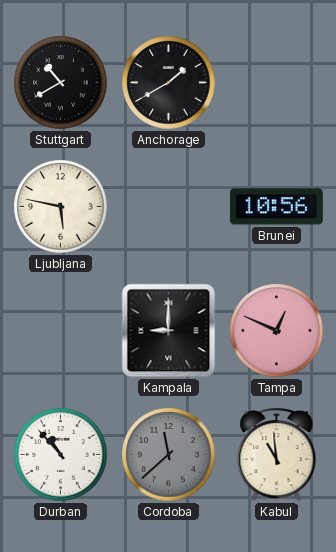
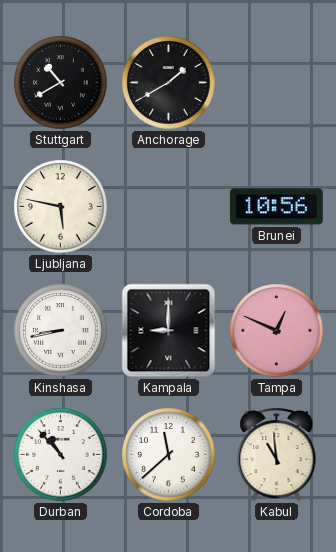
Kinshasa: none -> 8:43 (61, 331)
Cordoba dial: grey -> white (169, 455)
